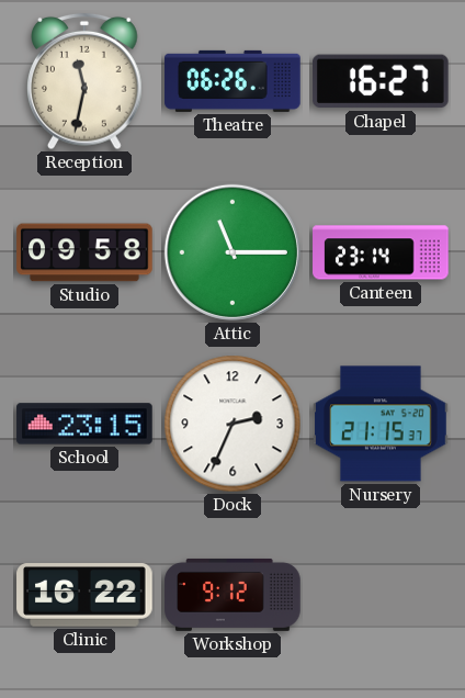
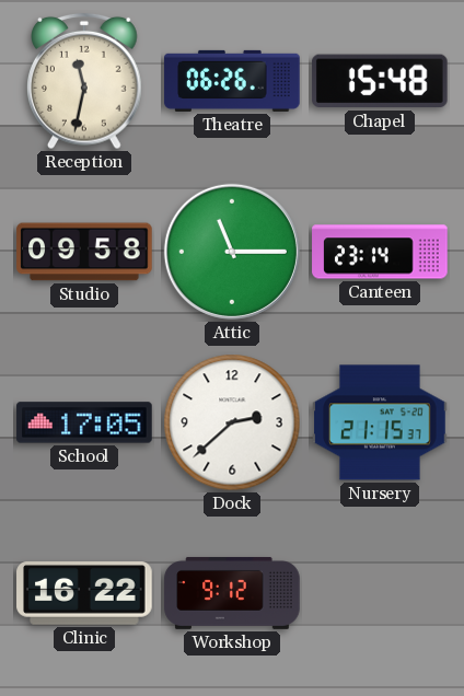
Chapel: 16:27 -> 15:48 (380, 81)
School: 23:15 -> 17:05 (84, 422)
Dock: 2:34 -> 2:38 (232, 422)
